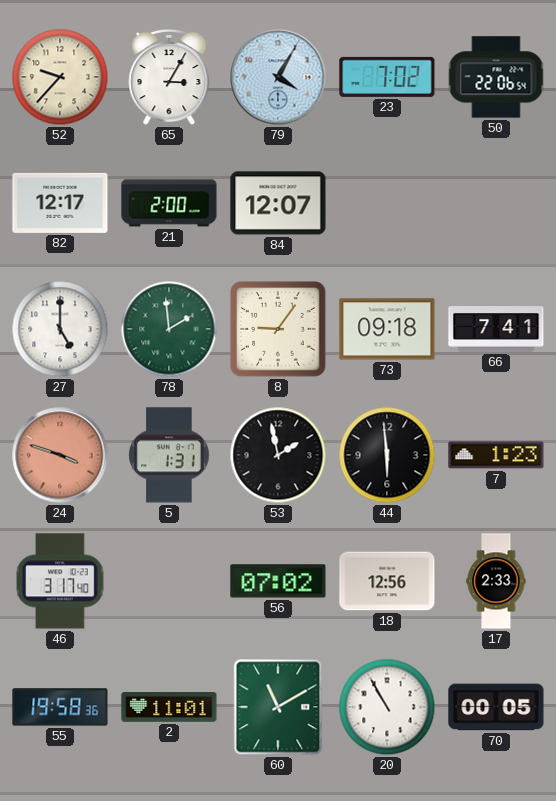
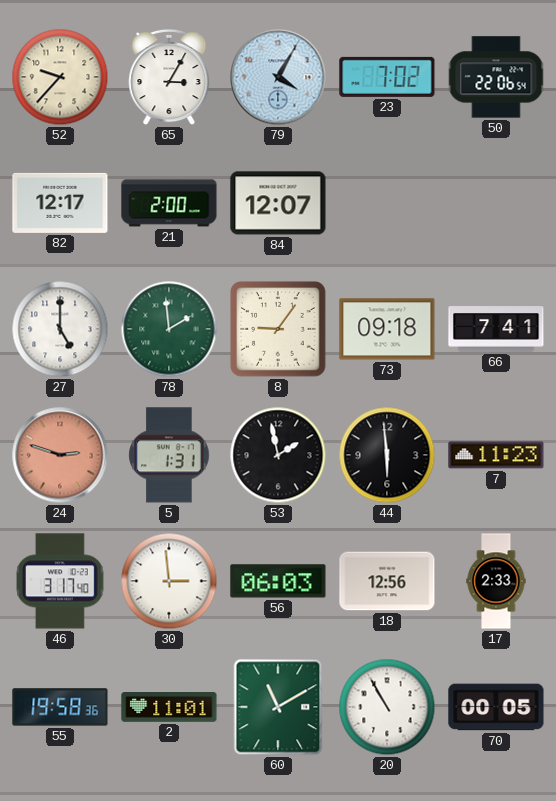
24: 3:48 -> 2:48 (60, 455)
7: 1:23 -> 11:23 (496, 455)
30: none -> 2:59 (169, 581)
56: 07:02 -> 06:03 (278, 581)
